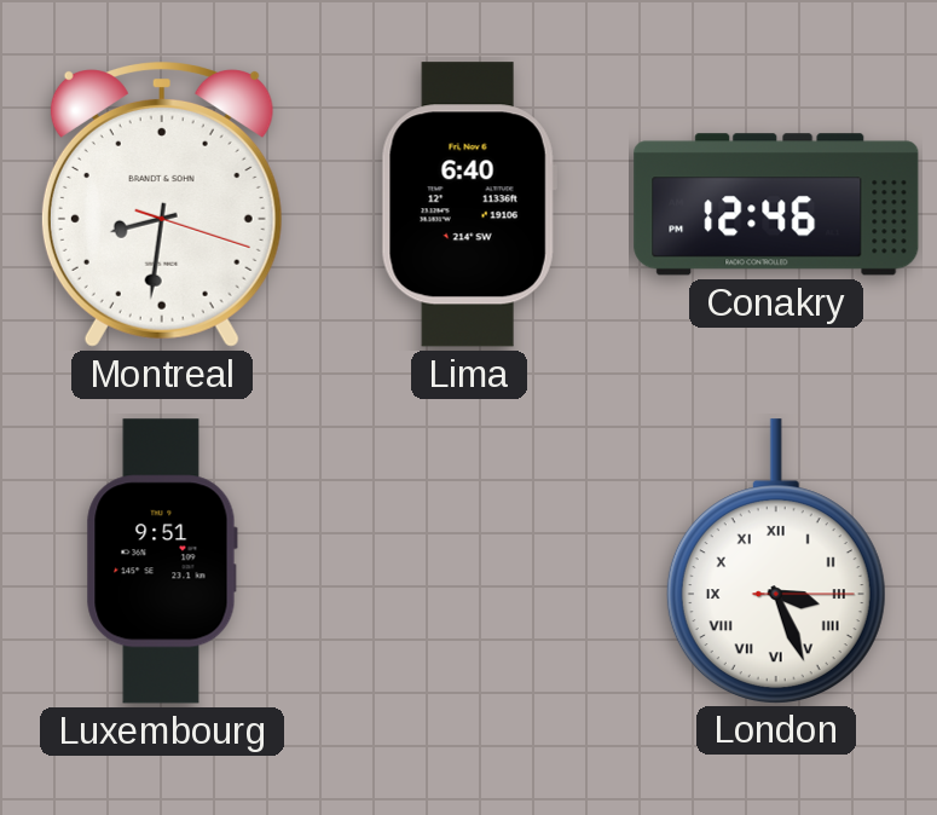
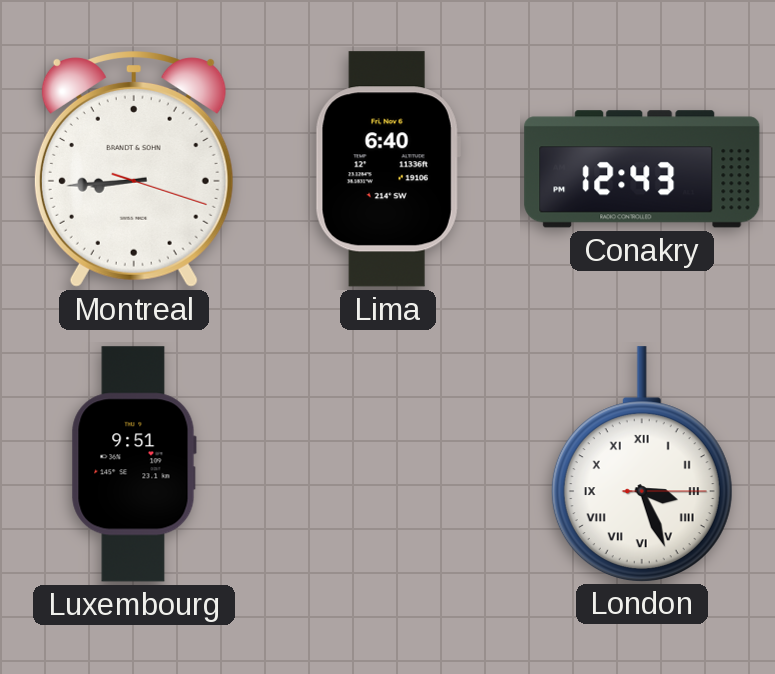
Montreal: 8:31 -> 8:44 (134, 169)
Conakry: 12:46 -> 12:43 (642, 169)
